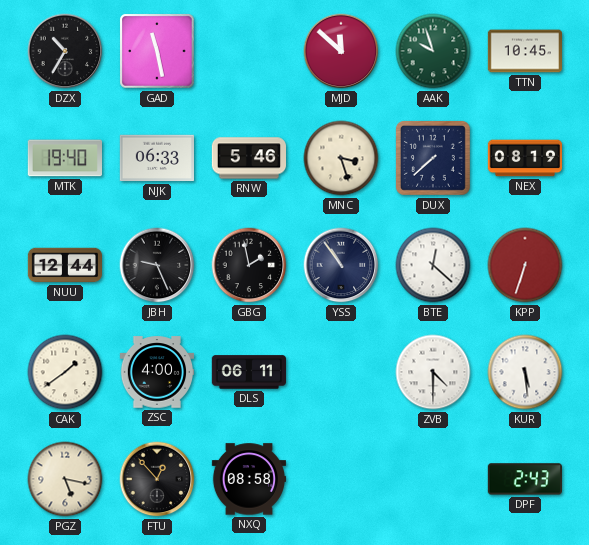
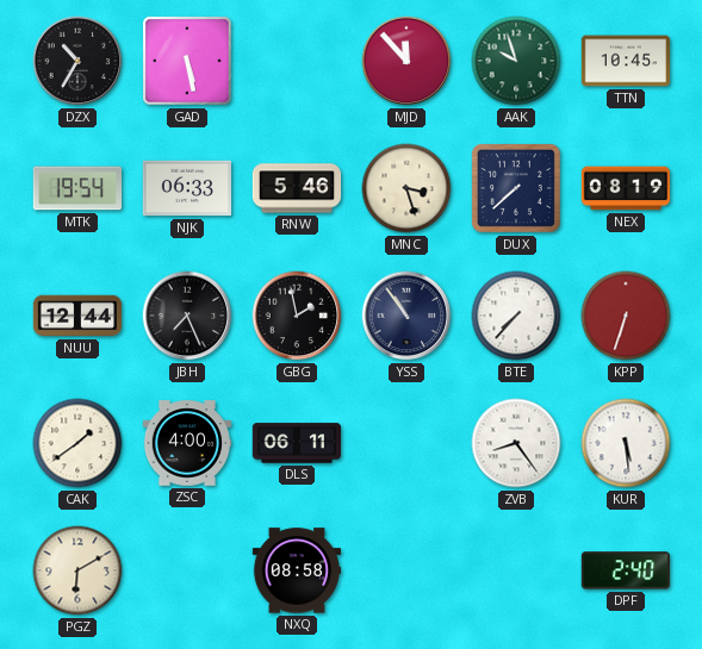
GAD: 11:28 -> 5:28 (187, 61)
MJD: 11:52 -> 11:53 (406, 61)
MTK: 19:40 -> 19:54 (76, 188)
JBH: 9:26 -> 7:26 (187, 316)
BTE: 12:22 -> 7:37 (516, 316)
ZVB: 4:30 -> 8:24 (516, 443)
PGZ: 5:17 -> 6:10 (77, 570)
FTU: 12:53 -> none (157, 479)
DPF: 2:43 -> 2:40 (626, 570)
